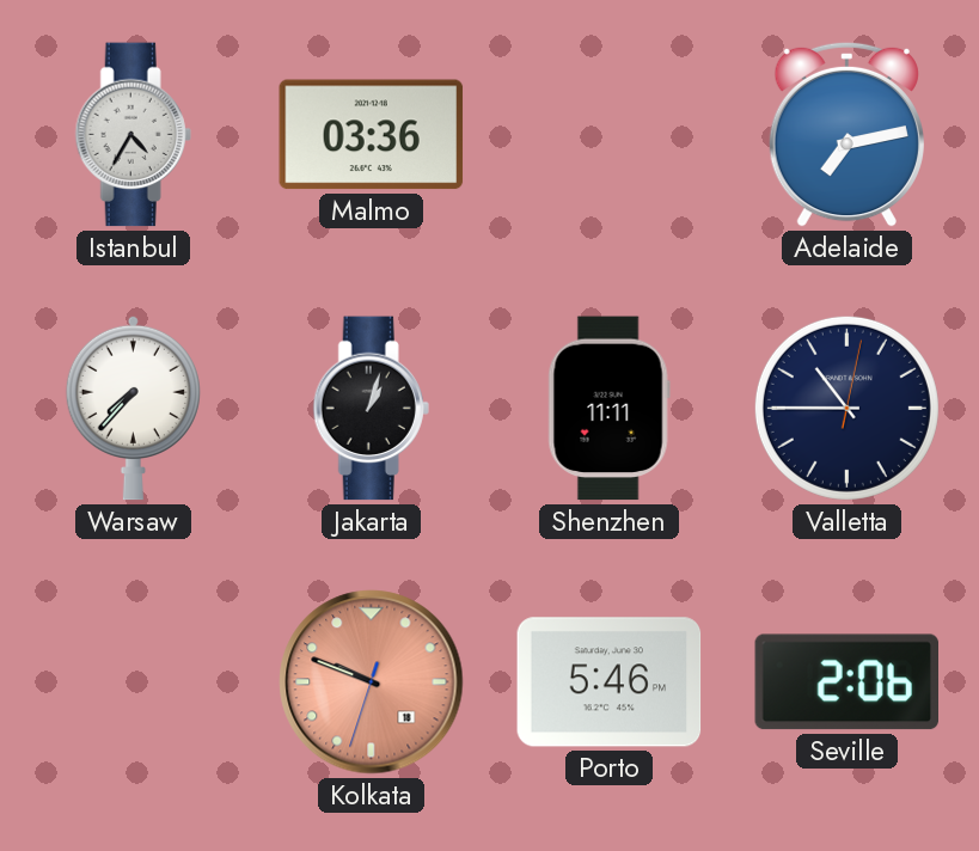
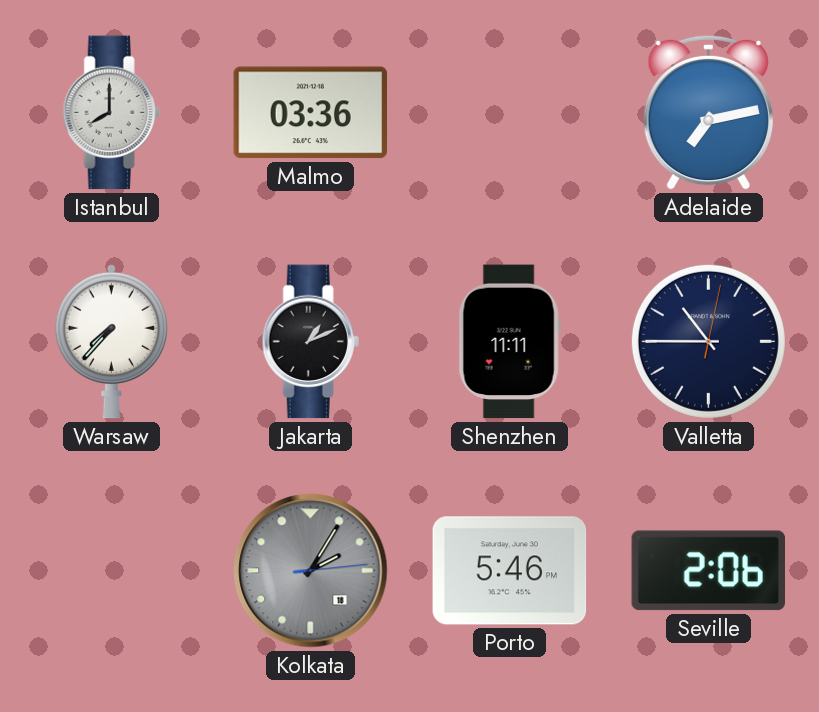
Istanbul: 4:35 -> 8:00 (111, 113)
Jakarta: 1:03 -> 1:11 (310, 342)
Kolkata: 9:48 -> 2:05 (311, 571)
Kolkata dial: salmon -> grey (311, 571)
